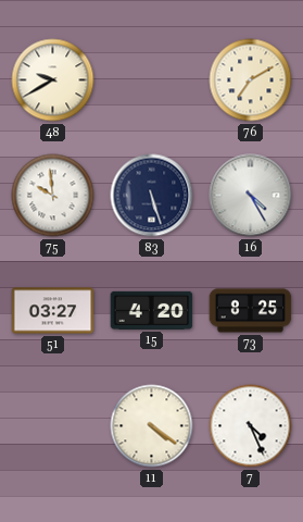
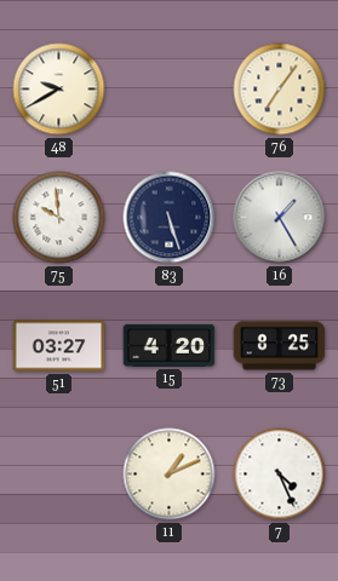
76: 7:10 -> 7:06 (280, 90)
16: 4:25 -> 1:25 (280, 218)
11: 4:21 -> 1:11 (170, 474)
